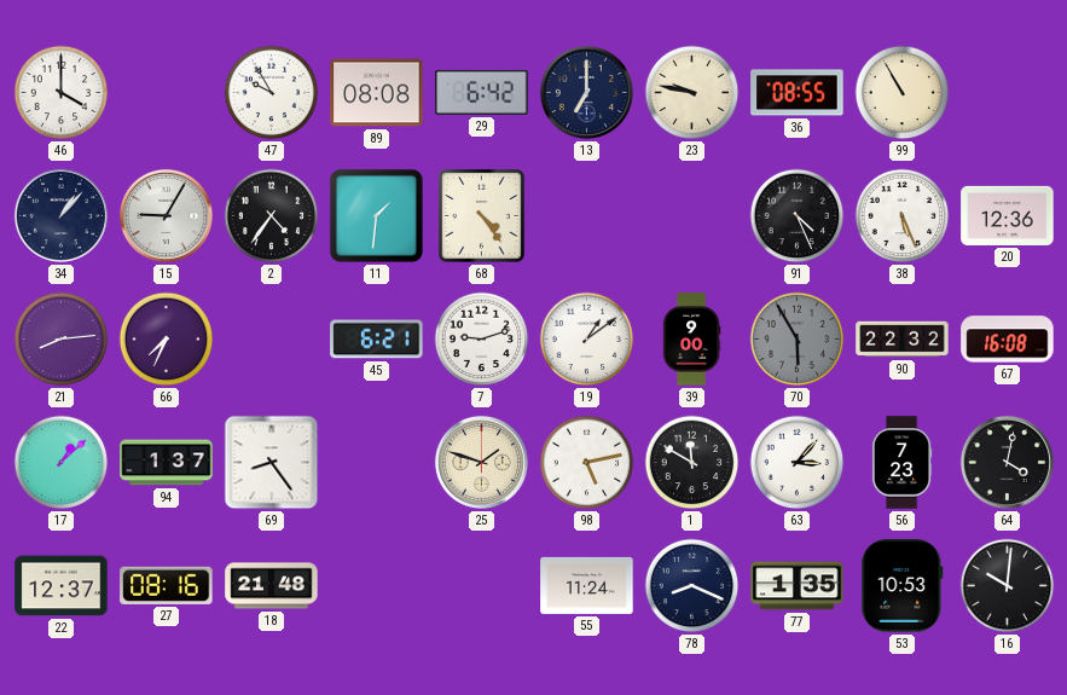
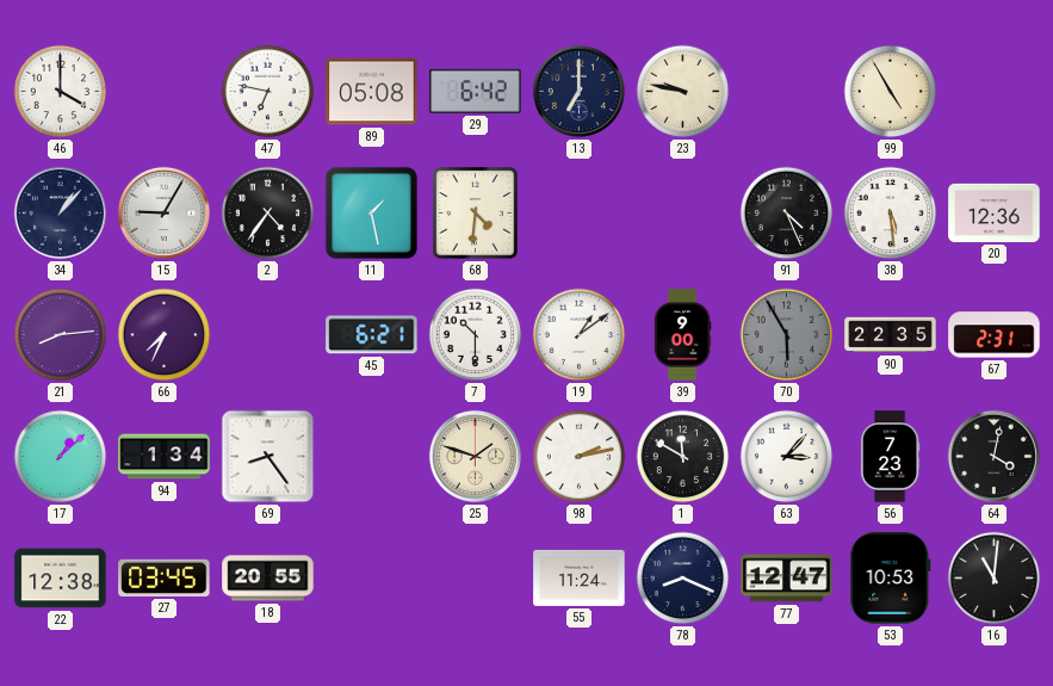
47: 9:55 -> 6:47 (268, 92)
89: 08:08 -> 05:08 (372, 92)
36: 08:55 -> none (798, 93)
99: 10:55 -> 4:55 (891, 92)
11: 1:31 -> 1:28 (371, 212)
68: 4:24 -> 4:31 (476, 214)
38: 5:26 -> 5:29 (891, 214)
7: 9:12 -> 10:30 (476, 335)
90: 22:32 -> 22:35 (891, 335)
67: 16:08 -> 2:31 (995, 335)
94: 1:37 -> 1:34 (165, 457)
98: 5:13 -> 2:13 (580, 457)
22: 12:37 -> 12:38 (61, 579)
27: 08:16 -> 03:45 (165, 577)
18: 21:48 -> 20:55 (268, 579)
77: 1:35 -> 12:47 (787, 579)
16: 10:01 -> 11:01 (995, 579)
